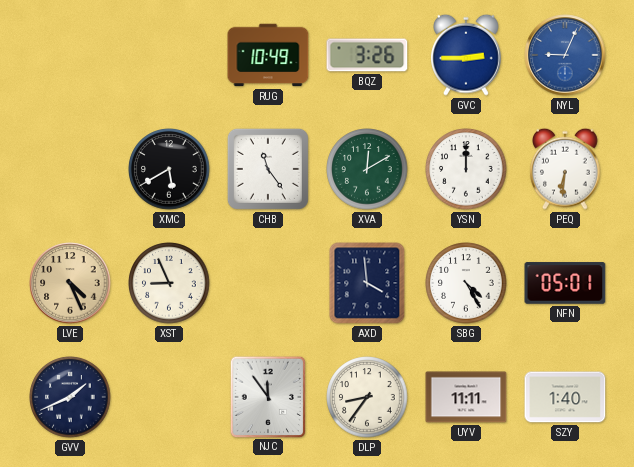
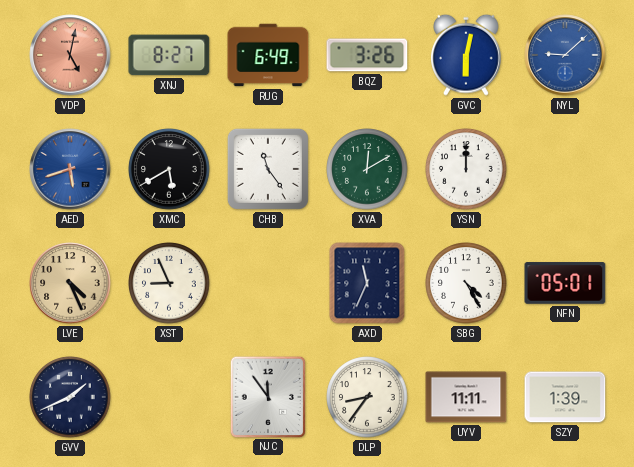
VDP: none -> 5:02 (70, 55)
XNJ: none -> 8:27 (169, 55)
RUG: 10:49 -> 6:49 (268, 55)
GVC: 2:45 -> 6:02 (467, 55)
NYL: 9:04 -> 9:08 (565, 55)
AED: none -> 5:42 (70, 169)
PEQ: 6:31 -> none (566, 169)
AXD: 3:59 -> 11:34 (367, 283)
SZY: 1:40 -> 1:39 (565, 397)
